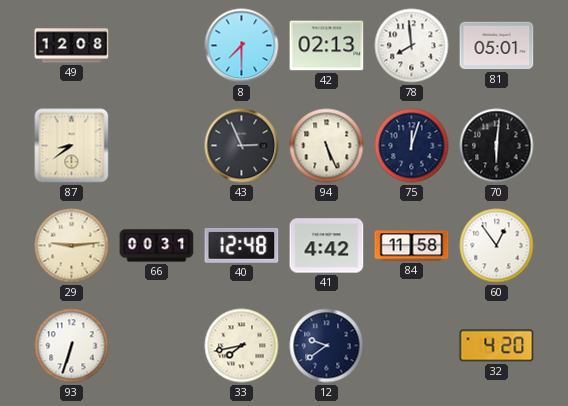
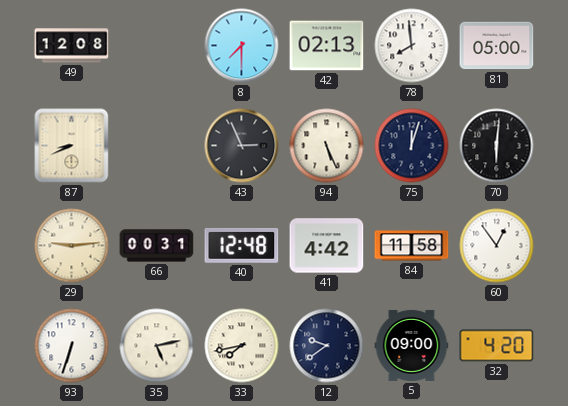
81: 05:01 -> 05:00 (497, 46)
87: 8:39 -> 8:41 (72, 146)
35: none -> 5:13 (157, 346)
5: none -> 09:00 (412, 345)
